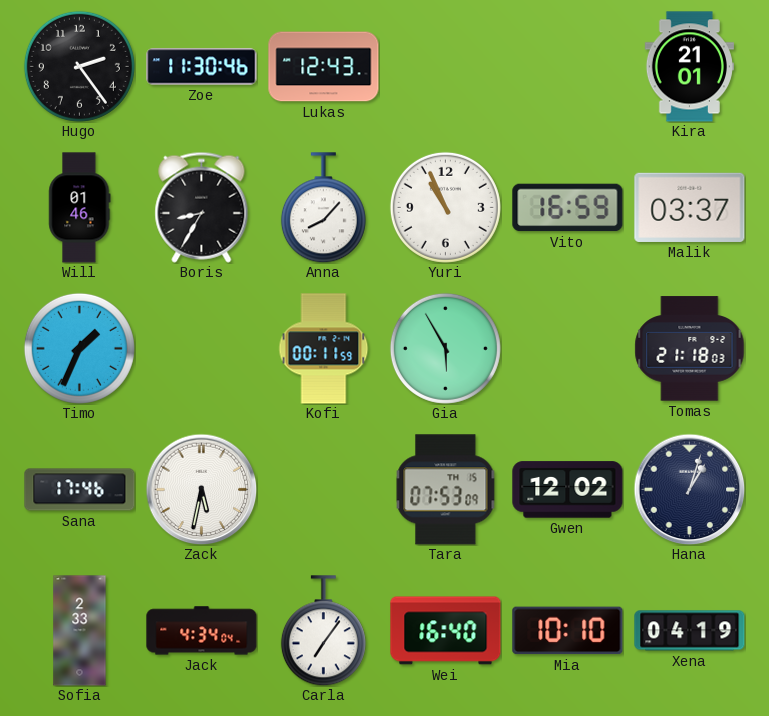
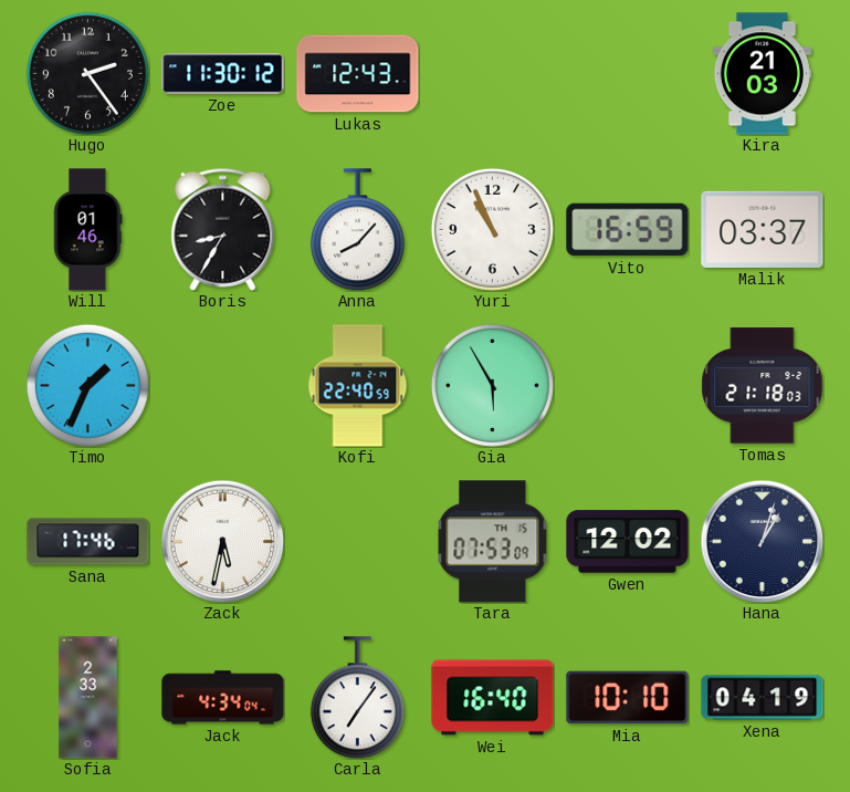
Zoe: 11:30:46 -> 11:30:12 (223, 74)
Kira: 21:01 -> 21:03 (762, 74)
Kofi: 00:11 -> 22:40 (358, 386)
